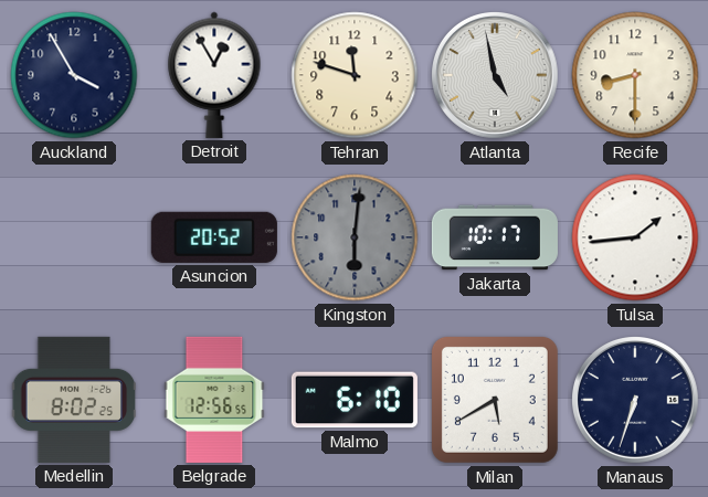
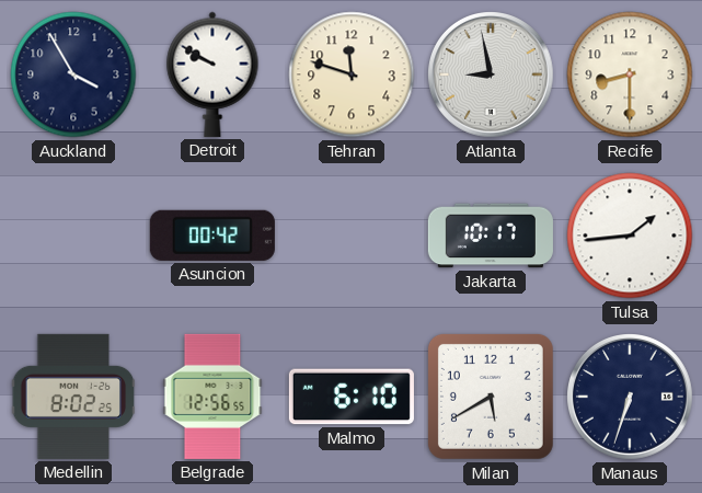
Detroit: 12:55 -> 9:50 (212, 74)
Atlanta: 4:58 -> 8:58 (492, 76)
Asuncion: 20:52 -> 00:42 (212, 236)
Kingston: 6:01 -> none (355, 237)
